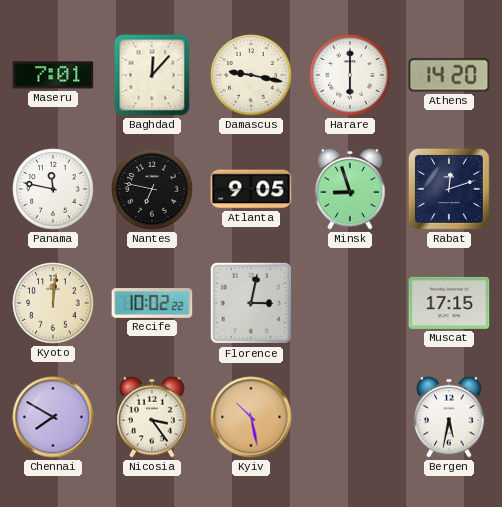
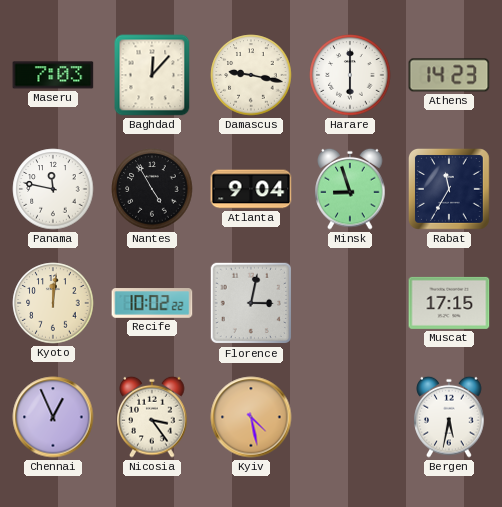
Maseru: 7:01 -> 7:03 (53, 75)
Athens: 14:20 -> 14:23 (449, 75)
Nantes: 6:47 -> 4:55 (152, 189)
Atlanta: 9:05 -> 9:04 (251, 189)
Rabat: 12:12 -> 11:35 (449, 189)
Chennai: 7:50 -> 12:56 (53, 417)
Kyiv: 10:28 -> 4:28 (251, 417)
